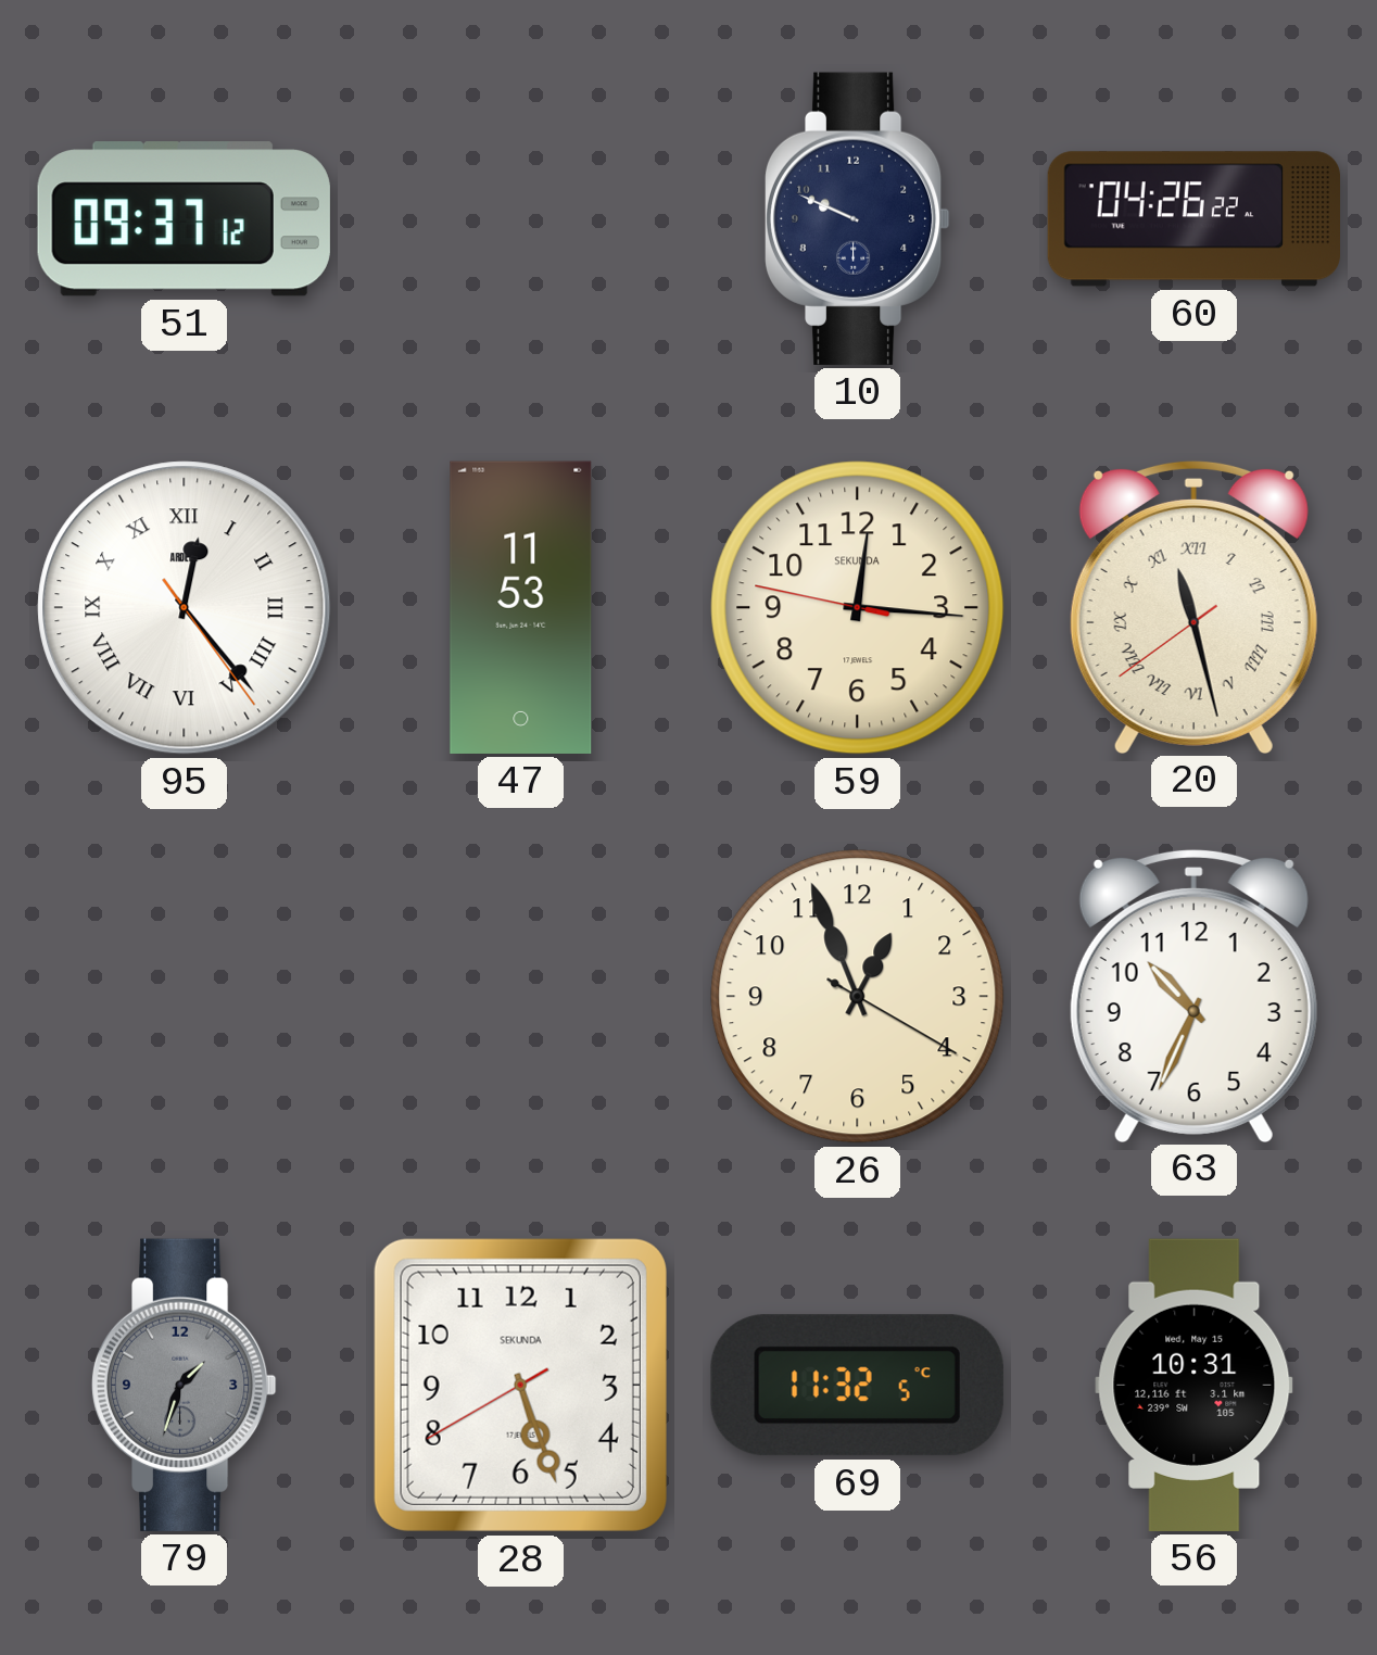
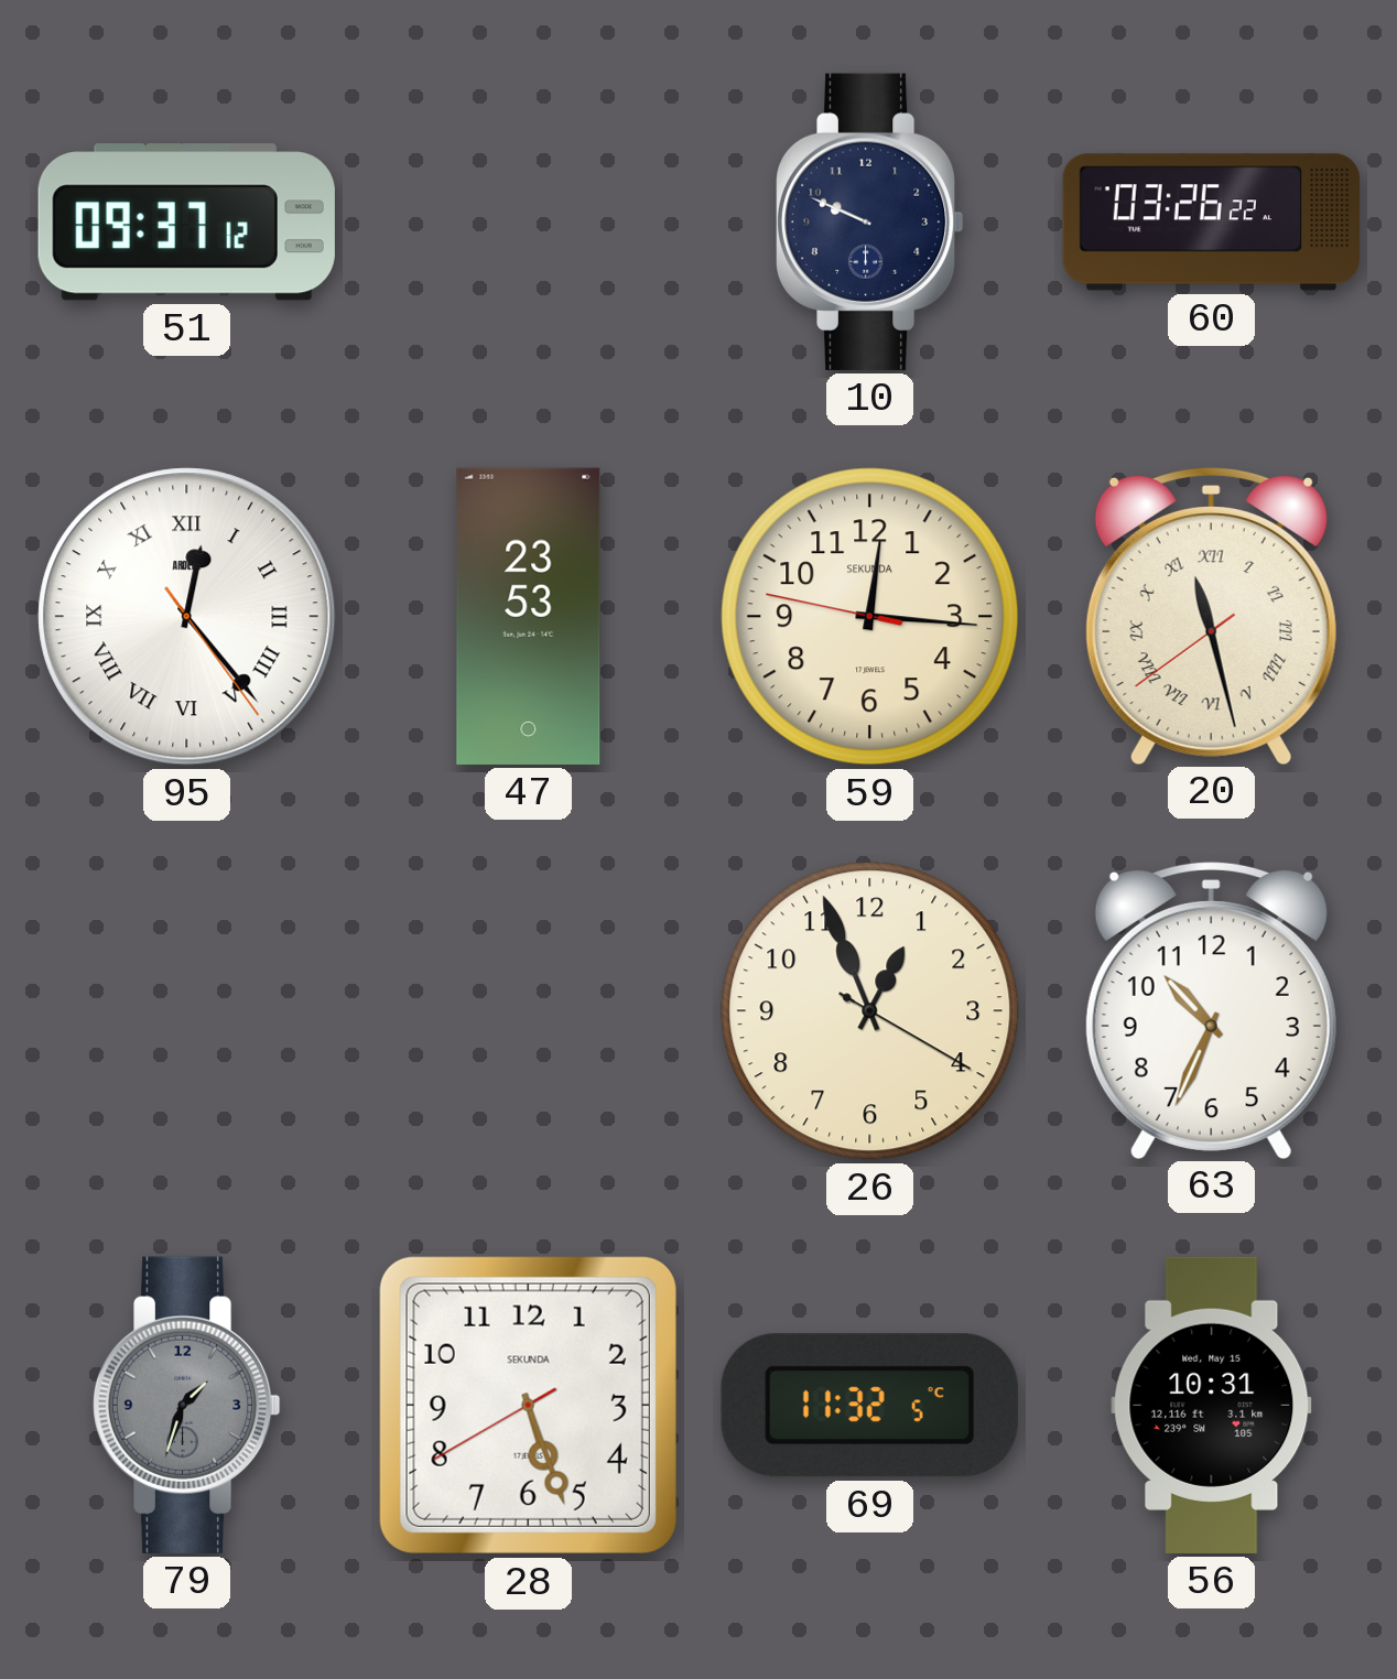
60: 04:26 -> 03:26 (1211, 223)
47: 11:53 -> 23:53 (529, 616)
